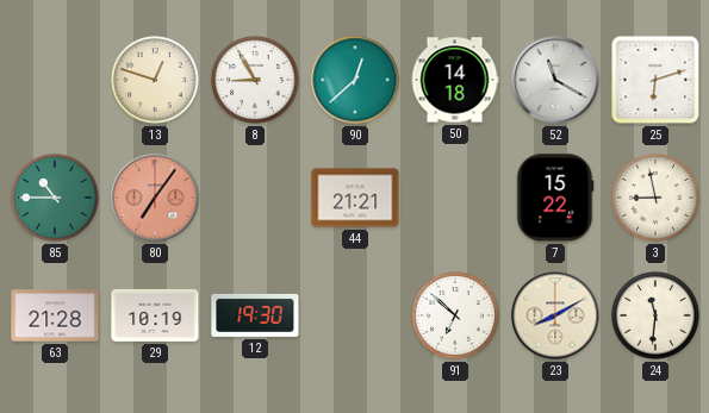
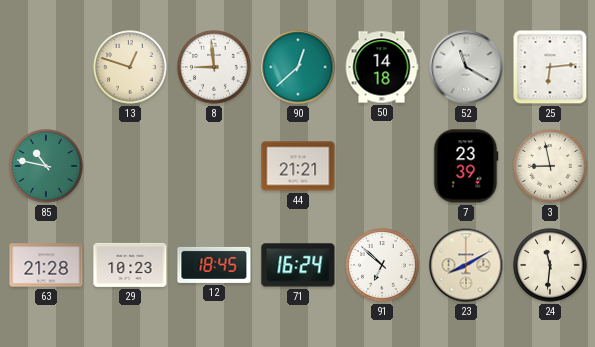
8: 8:55 -> 8:59 (214, 67)
25: 6:12 -> 6:14 (550, 67)
85: 10:45 -> 10:47 (46, 166)
80: 7:06 -> none (155, 198)
7: 15:22 -> 23:39 (466, 166)
29: 10:19 -> 10:23 (130, 265)
12: 19:30 -> 18:45 (214, 265)
71: none -> 16:24 (298, 265)
